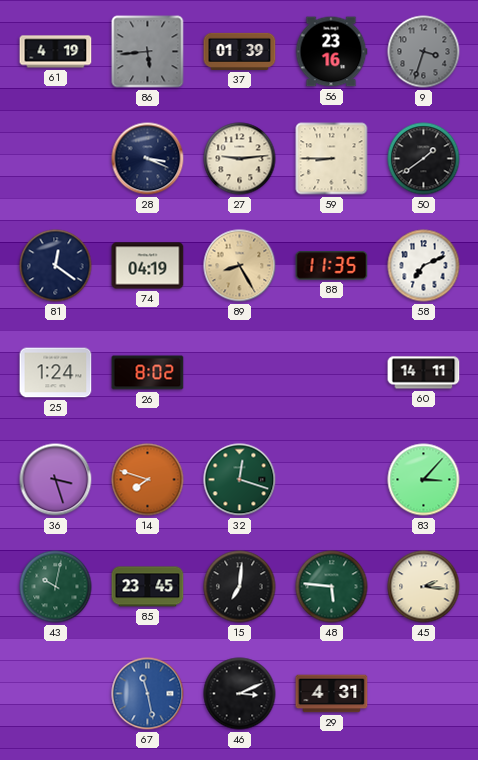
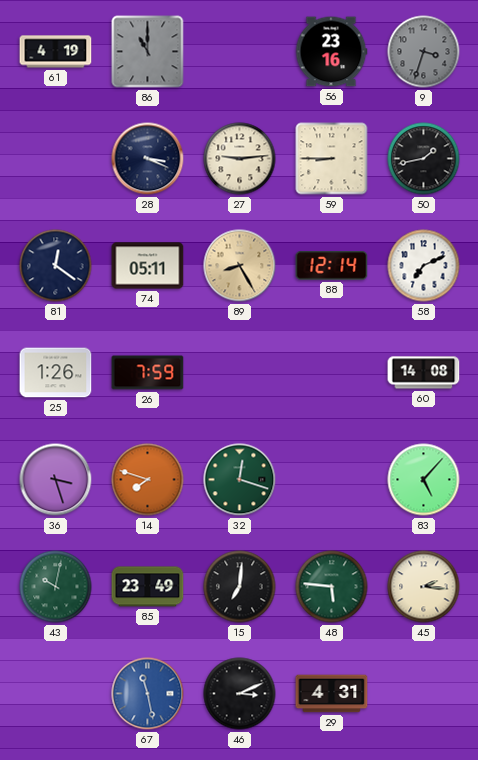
86: 5:44 -> 11:00 (148, 52)
37: 01:39 -> none (240, 51)
50: 1:39 -> 1:43 (424, 159)
74: 04:19 -> 05:11 (148, 266)
88: 11:35 -> 12:14 (332, 266)
25: 1:24 -> 1:26 (56, 373)
26: 8:02 -> 7:59 (148, 373)
60: 14:11 -> 14:08 (424, 373)
83: 3:07 -> 5:07 (424, 480)
85: 23:45 -> 23:49 (148, 587)
